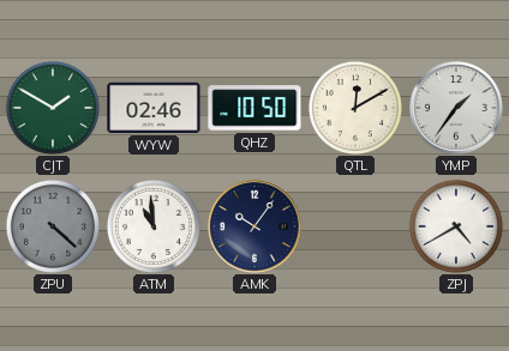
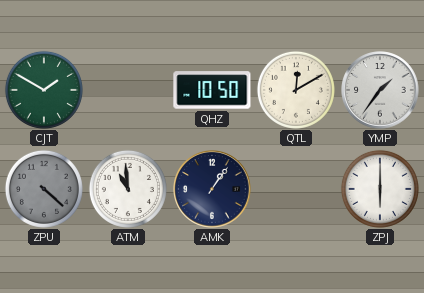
WYW: 02:46 -> none (154, 108)
AMK: 10:06 -> 1:06 (212, 189)
ZPJ: 4:40 -> 6:00 (380, 189)
